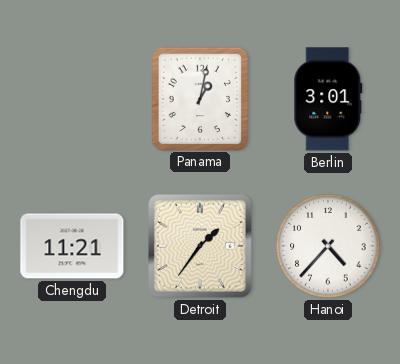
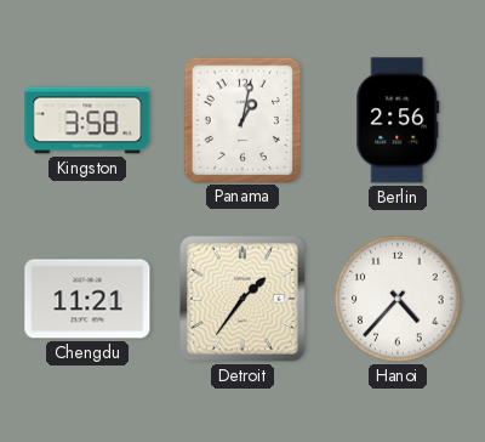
Kingston: none -> 3:58 (87, 120)
Berlin: 3:01 -> 2:56 (398, 120)
